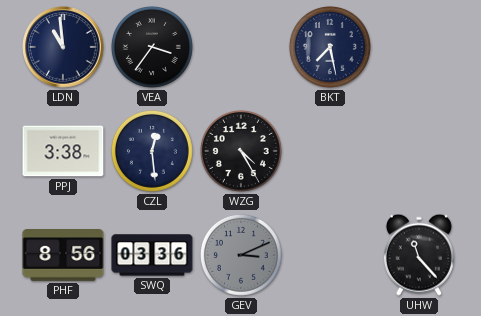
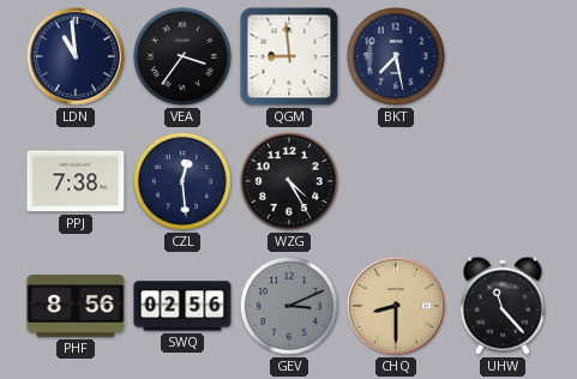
QGM: none -> 8:59 (289, 56)
PPJ: 3:38 -> 7:38 (76, 181)
SWQ: 03:36 -> 02:56 (182, 306)
CHQ: none -> 8:30 (396, 306)
